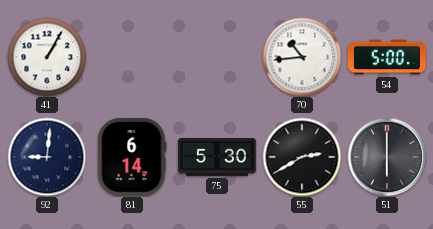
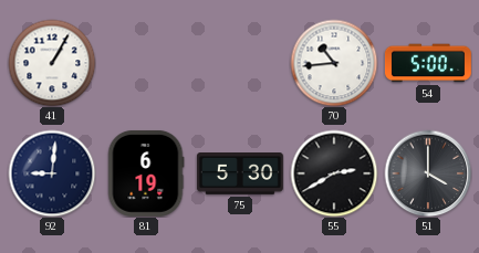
81: 6:14 -> 6:19 (146, 173)
51: 6:00 -> 4:00 (428, 173)
